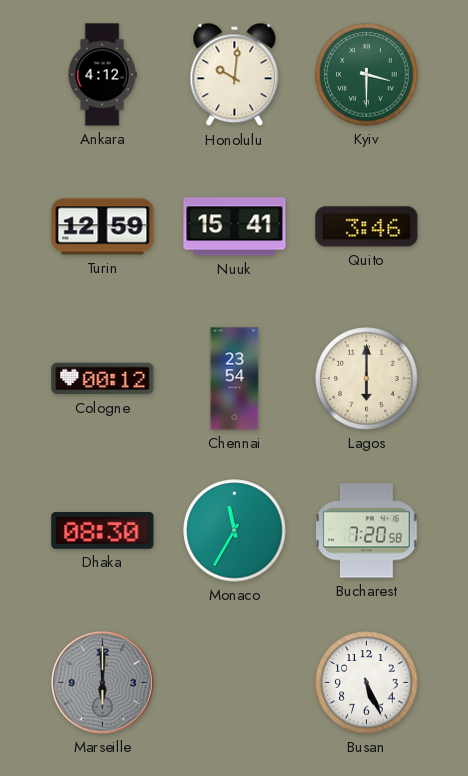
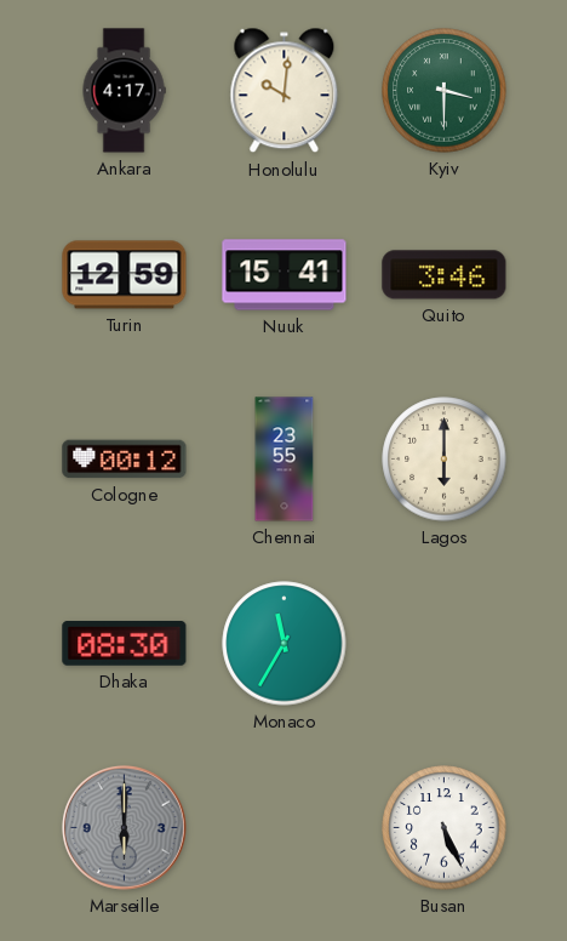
Ankara: 4:12 -> 4:17 (124, 91)
Chennai: 23:54 -> 23:55 (285, 460)
Bucharest: 7:20 -> none (367, 531)
